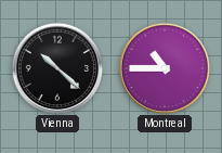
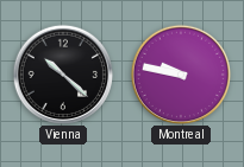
Montreal: 10:45 -> 9:47 (180, 73)
